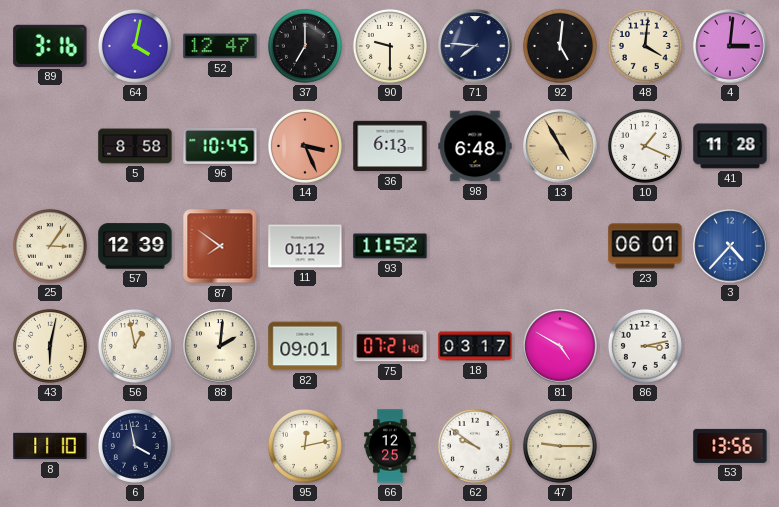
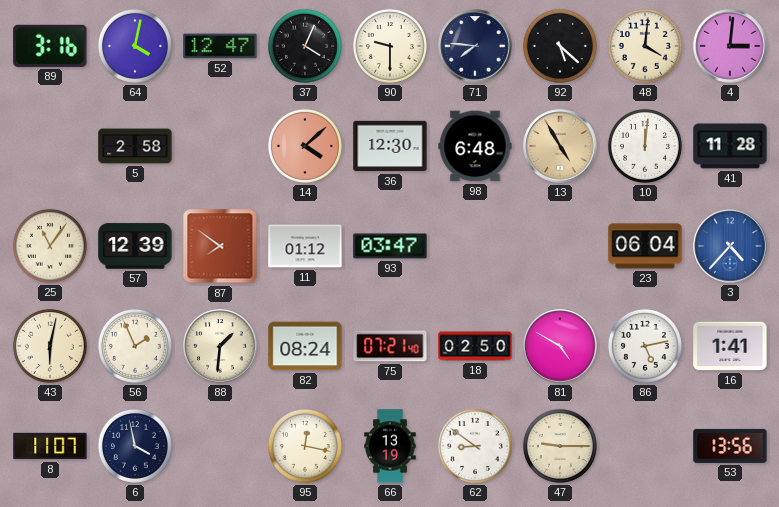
37: 7:00 -> 4:04 (305, 46)
92: 5:01 -> 5:22 (560, 46)
5: 8:58 -> 2:58 (135, 146)
96: 10:45 -> none (220, 146)
14: 3:26 -> 4:08 (305, 146)
36: 6:13 -> 12:30 (390, 146)
10: 1:19 -> 12:01 (645, 146)
25: 3:06 -> 11:06 (50, 246)
93: 11:52 -> 03:47 (390, 246)
23: 06:01 -> 06:04 (645, 246)
56: 12:58 -> 1:56 (135, 346)
88: 2:01 -> 1:31 (220, 346)
82: 09:01 -> 08:24 (305, 346)
18: 03:17 -> 02:50 (475, 346)
86: 3:13 -> 5:13 (645, 346)
16: none -> 1:41 (730, 346)
8: 11:10 -> 11:07 (50, 446)
95: 12:13 -> 12:17 (305, 446)
66: 12:25 -> 13:19 (390, 446)
62: 9:51 -> 8:51 (475, 446)
